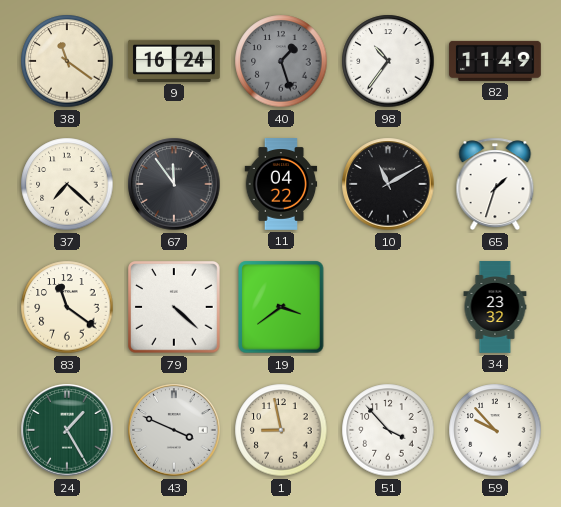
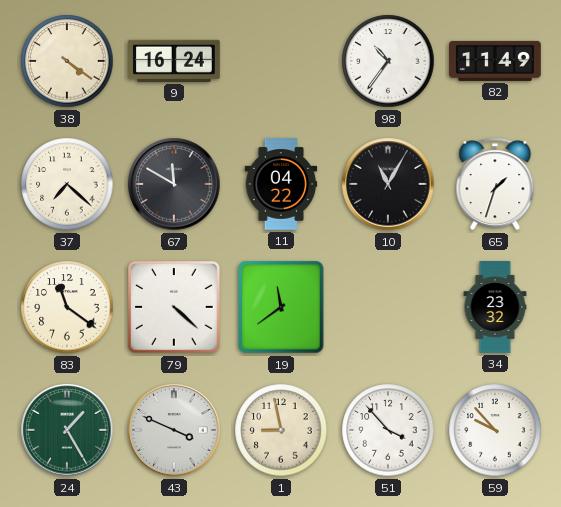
38: 11:21 -> 4:21 (67, 61)
40: 1:27 -> none (281, 61)
67: 11:54 -> 11:50 (174, 184)
10: 11:10 -> 11:05 (388, 184)
19: 3:39 -> 11:39 (281, 307)
